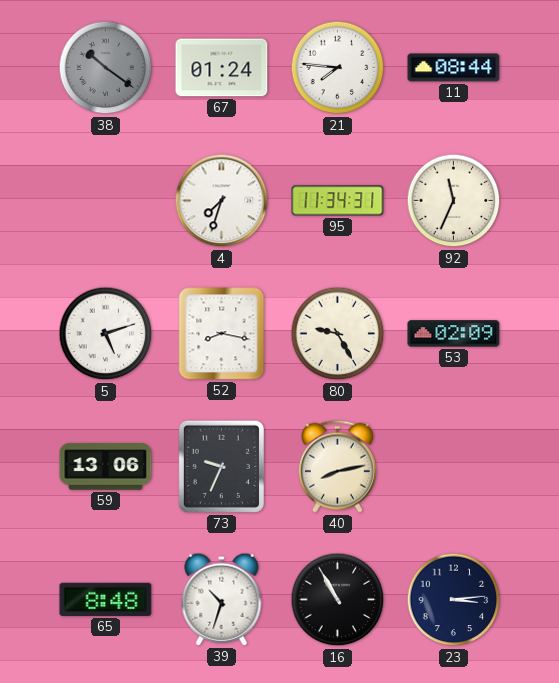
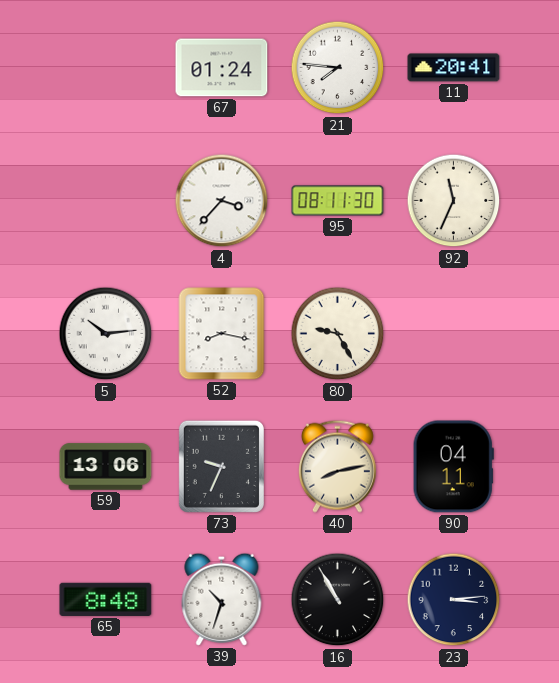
38: 10:21 -> none (106, 68)
11: 08:44 -> 20:41 (454, 68)
4: 7:33 -> 3:37 (222, 201)
95: 11:34 -> 08:11 (338, 201)
5: 5:12 -> 10:14 (106, 334)
53: 02:09 -> none (454, 334)
90: none -> 04:11 (453, 467)
